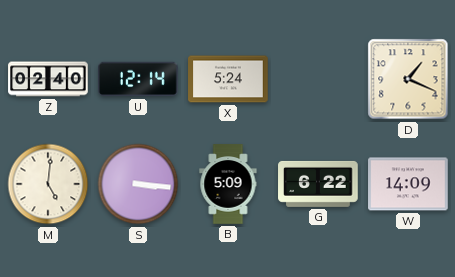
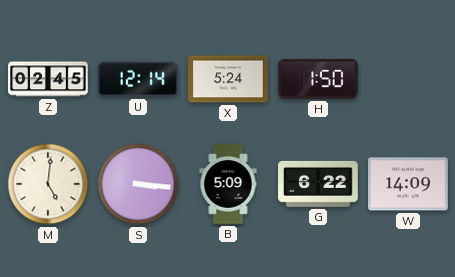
Z: 02:40 -> 02:45 (48, 79)
H: none -> 1:50 (318, 79)
D: 1:19 -> none (408, 79)
